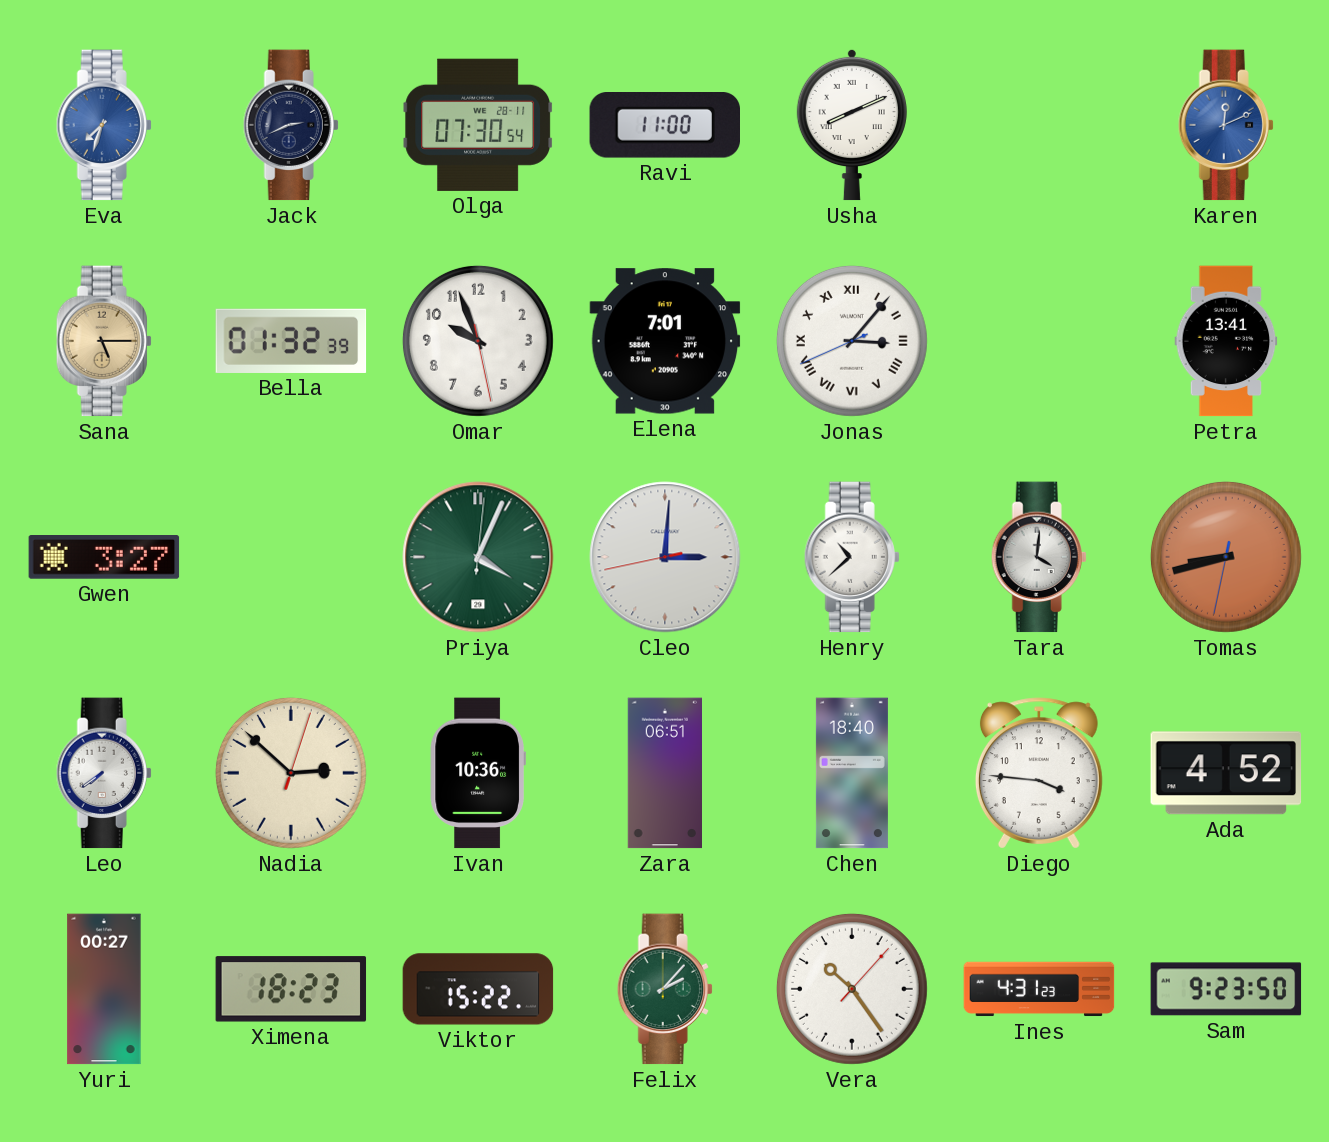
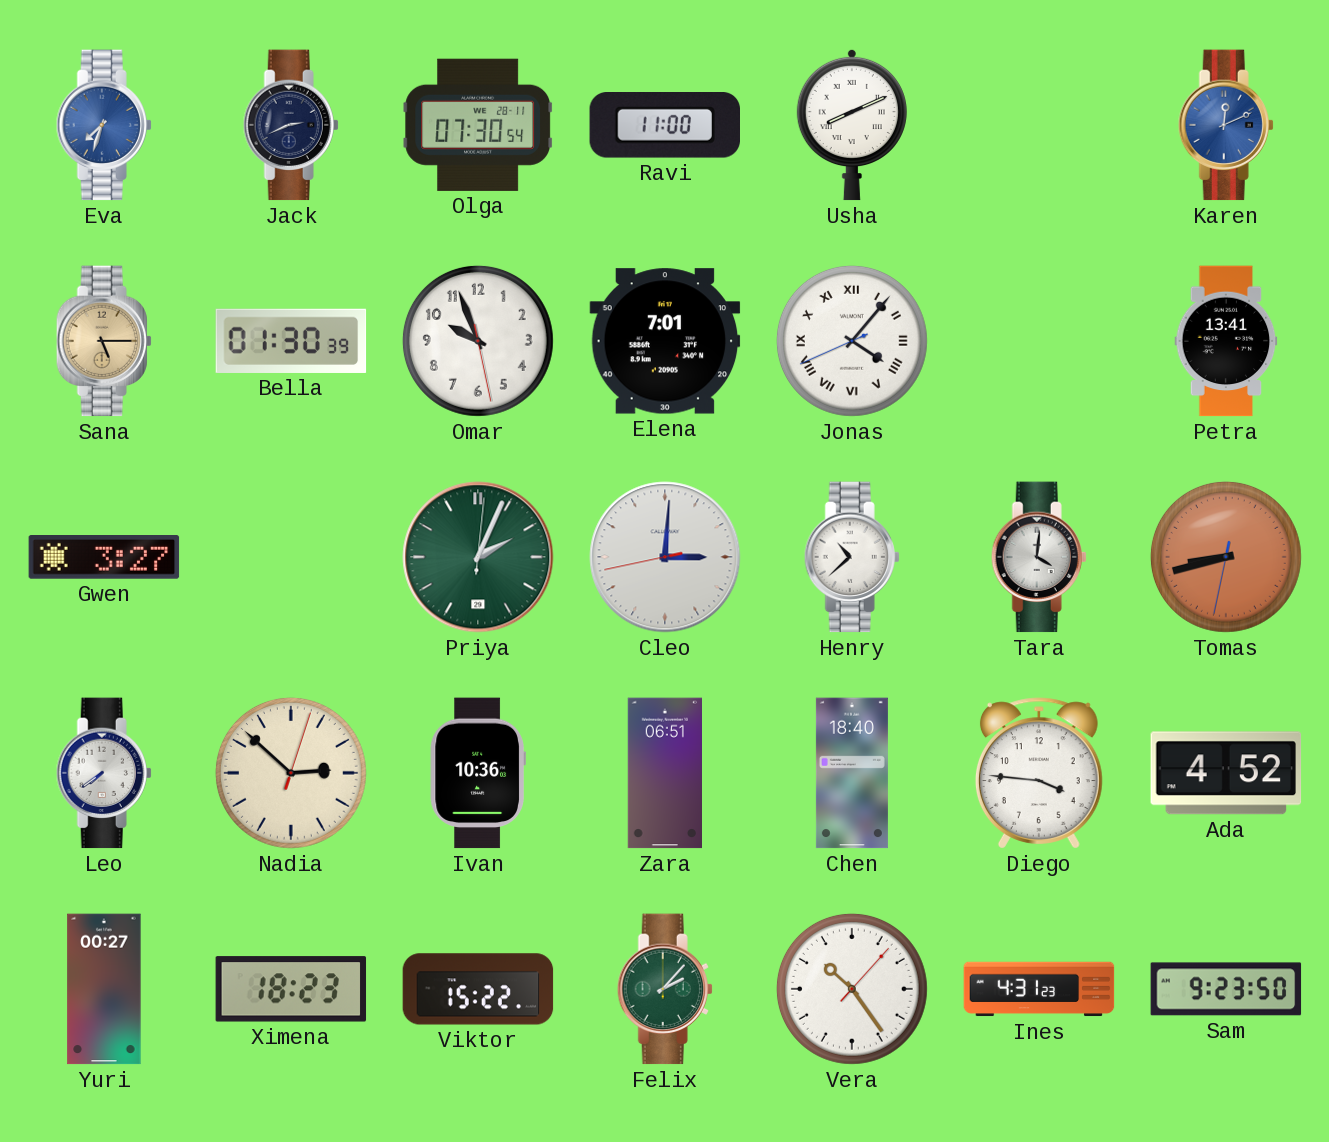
Bella: 01:32 -> 01:30 (291, 341)
Jonas: 3:06 -> 4:06 (852, 341)
Priya: 4:04 -> 2:04 (478, 557)
